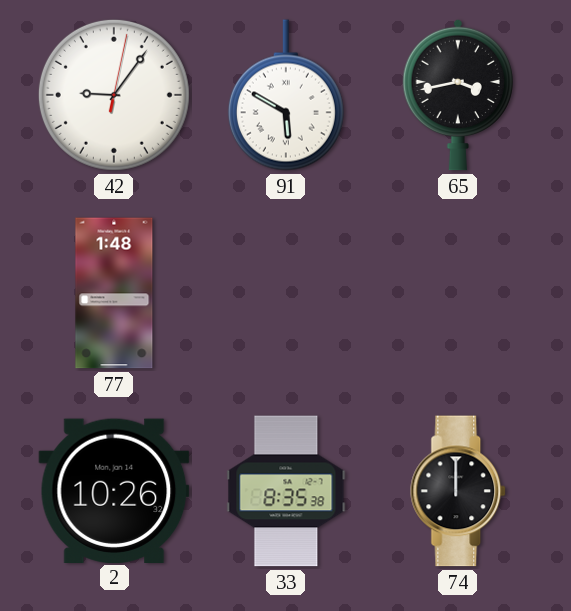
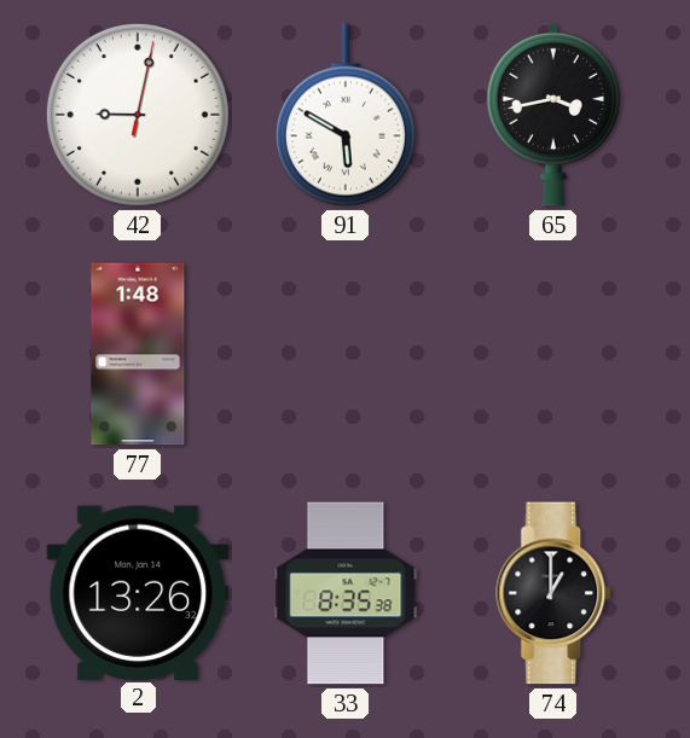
42: 9:06 -> 9:02 (138, 115)
2: 10:26 -> 13:26 (138, 592)
74: 12:00 -> 1:00 (555, 593)
